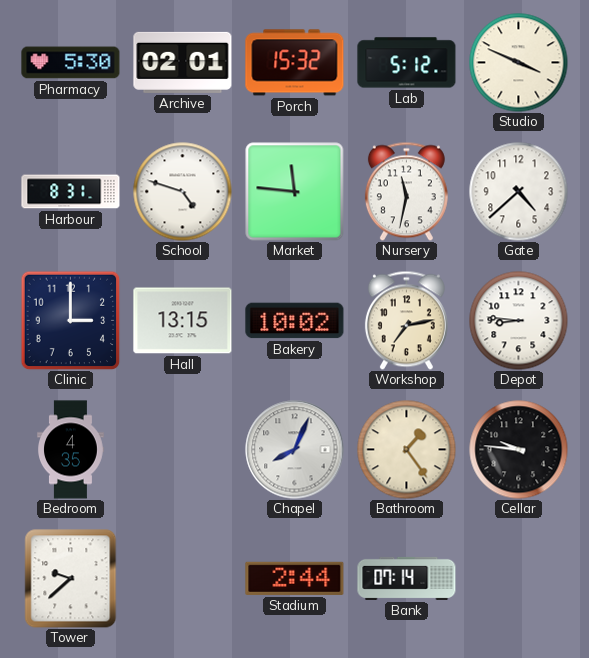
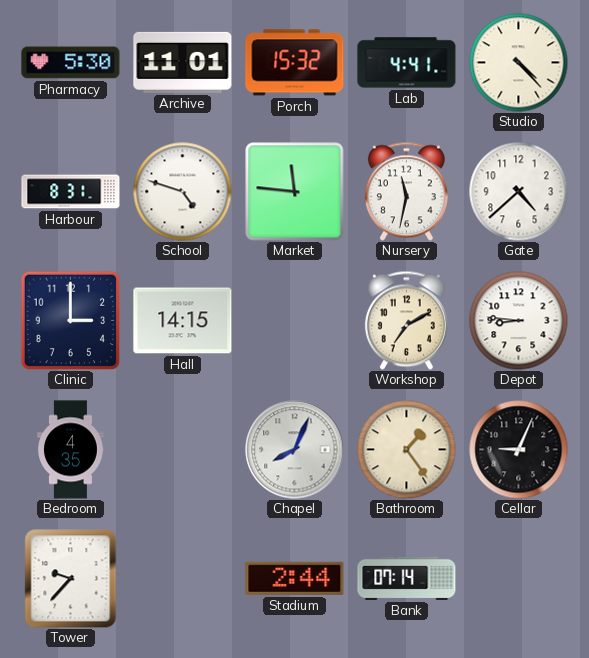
Archive: 02:01 -> 11:01 (183, 62)
Lab: 5:12 -> 4:41 (407, 63)
Studio: 3:49 -> 4:23 (519, 63)
Hall: 13:15 -> 14:15 (183, 321)
Bakery: 10:02 -> none (295, 321)
Workshop: 7:13 -> 7:10 (406, 320)
Cellar: 9:46 -> 9:04 (519, 450)
Tower: 9:38 -> 9:37 (71, 579)
